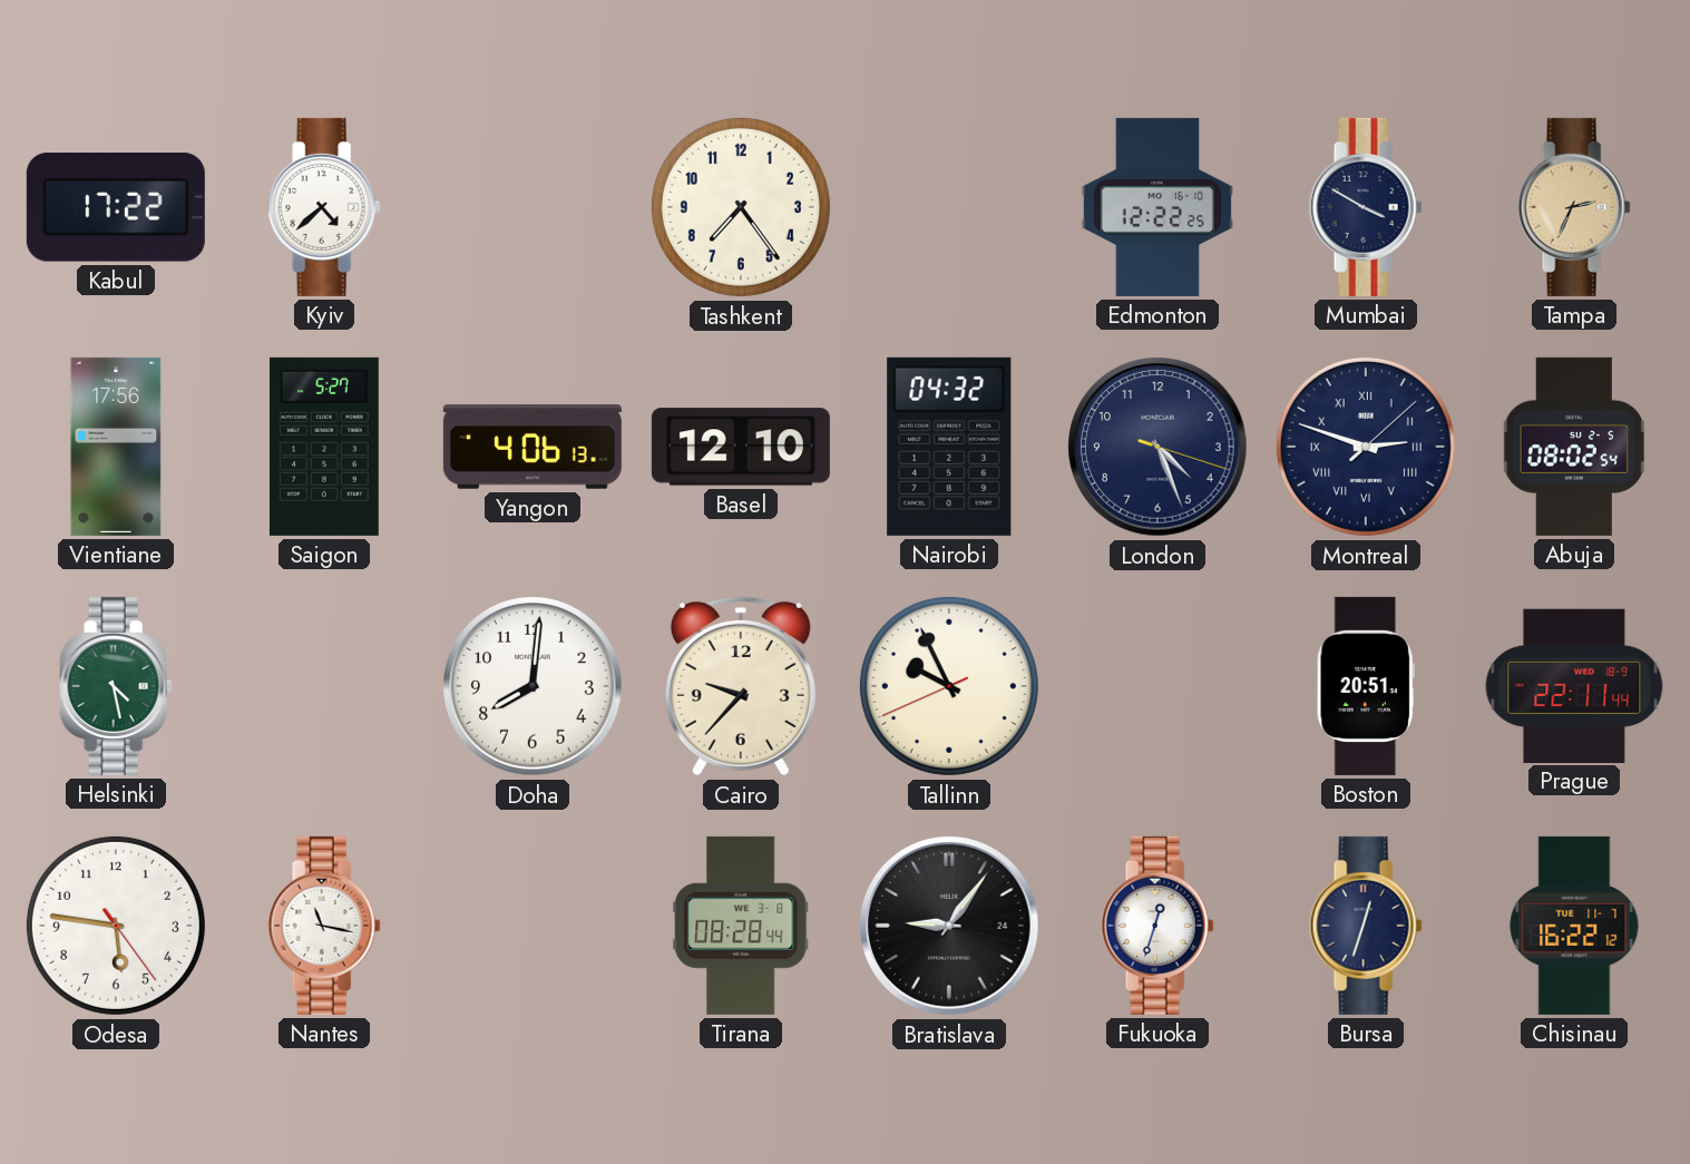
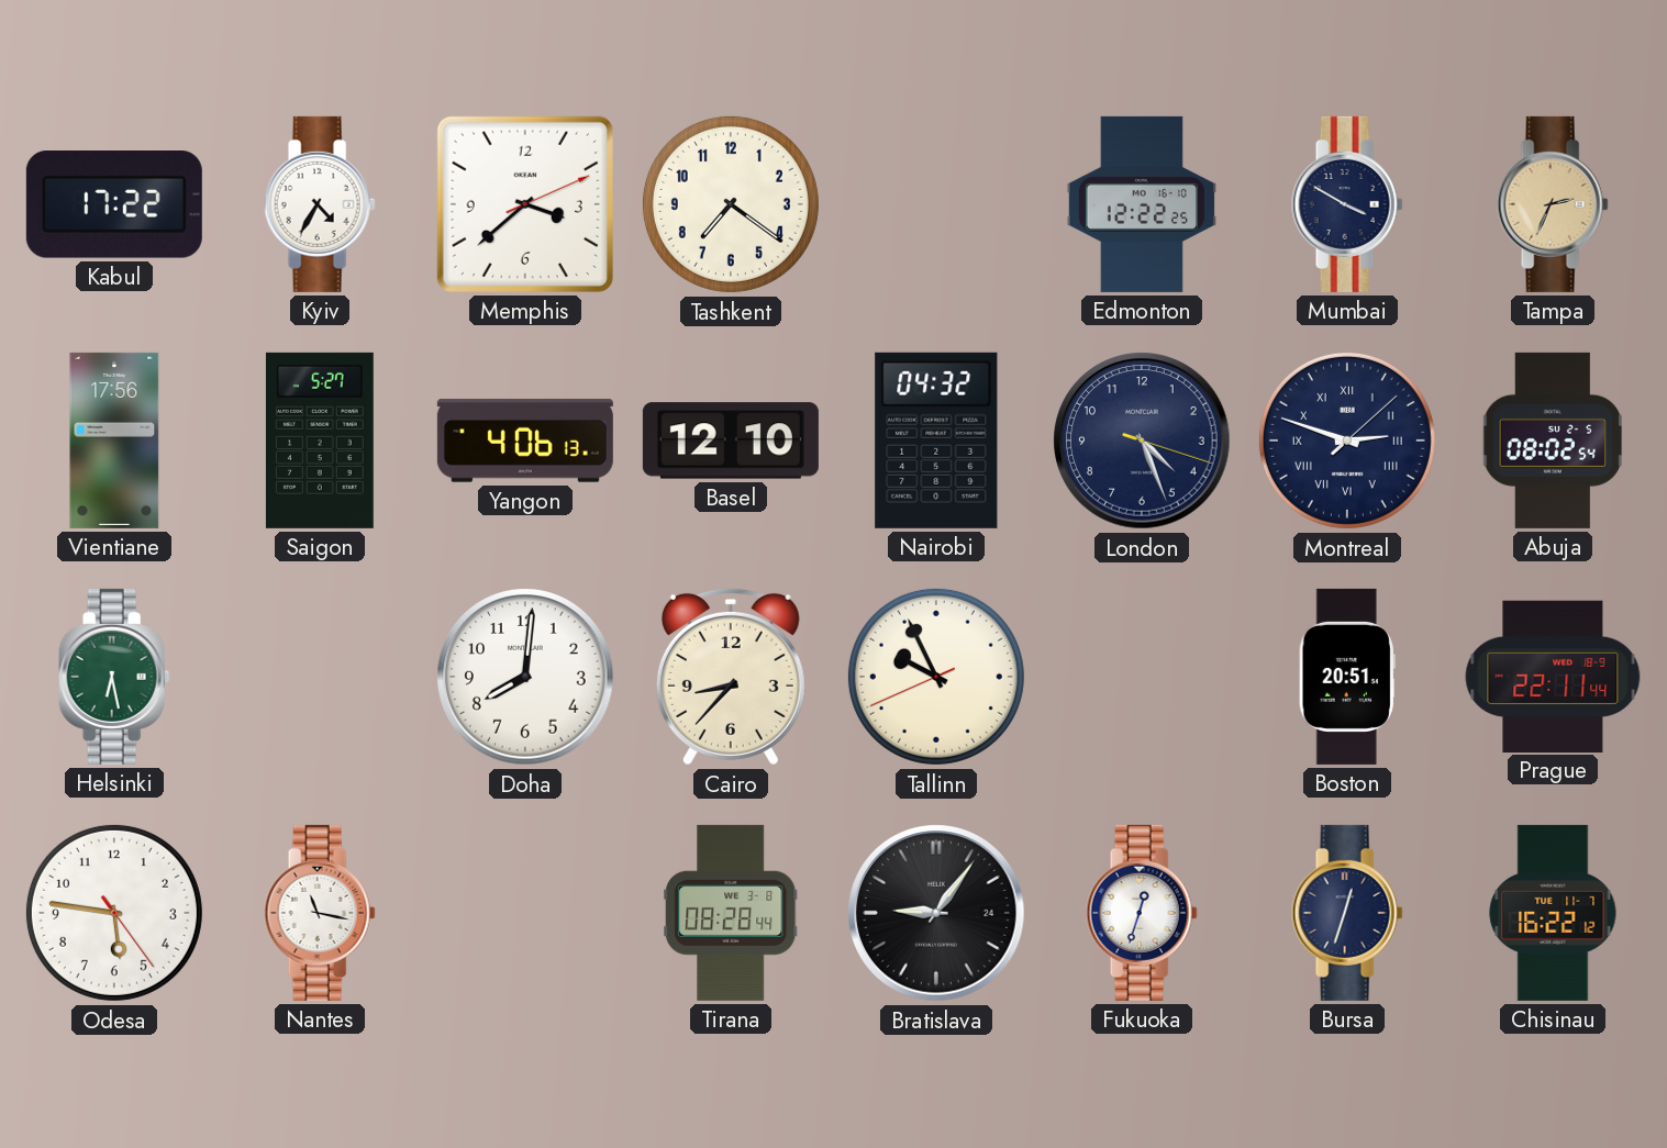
Kyiv: 4:38 -> 4:35 (320, 204)
Memphis: none -> 3:38 (525, 204)
Tashkent: 7:24 -> 7:21 (731, 204)
Helsinki: 4:28 -> 6:28 (114, 677)
Cairo: 9:37 -> 8:37 (731, 677)
